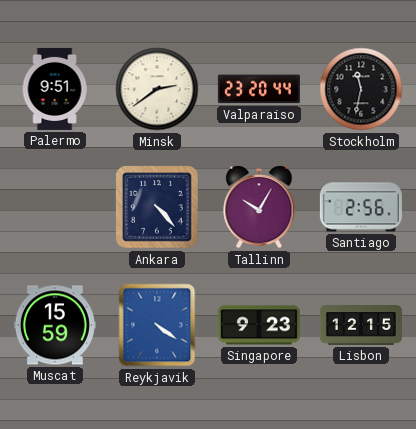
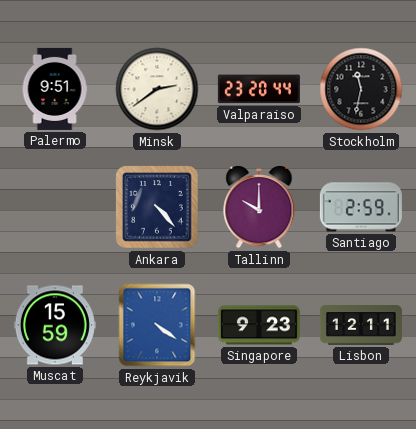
Tallinn: 10:05 -> 10:00 (259, 207)
Santiago: 2:56 -> 2:59 (361, 207)
Lisbon: 12:15 -> 12:11 (361, 325)
